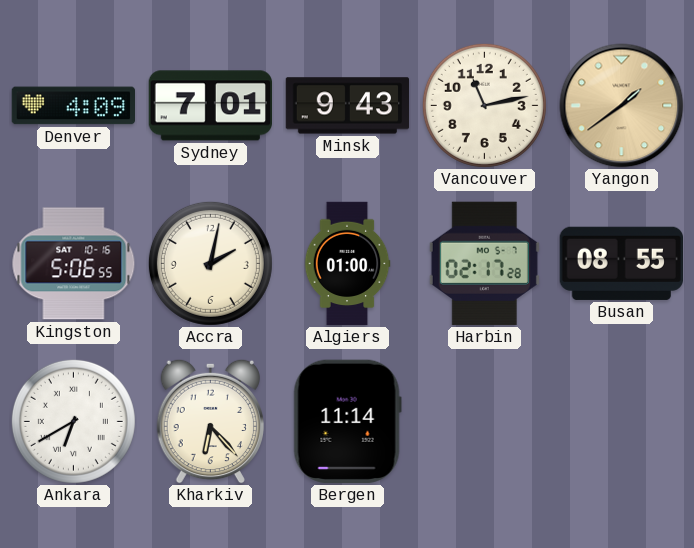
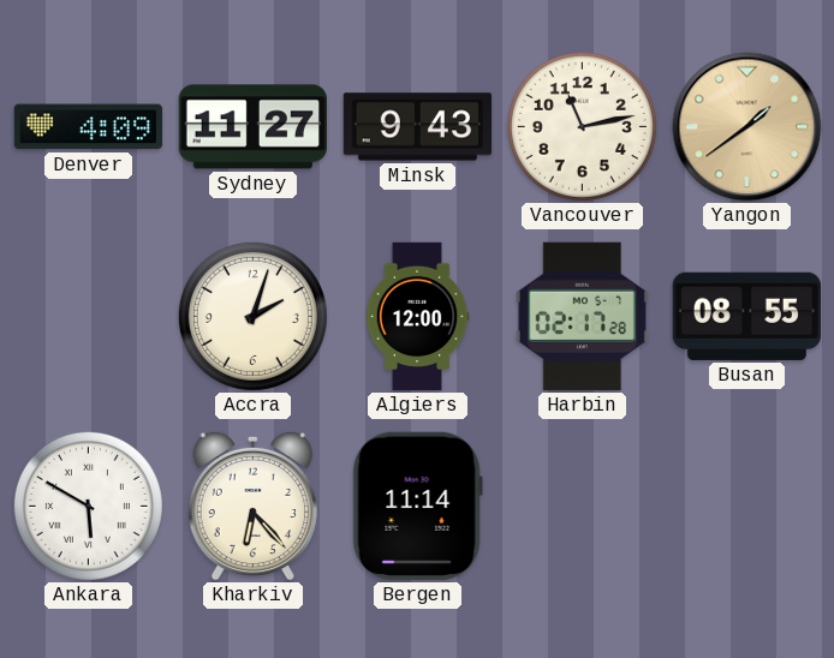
Sydney: 7:01 -> 11:27 (252, 127)
Kingston: 5:06 -> none (74, 264)
Accra: 2:02 -> 2:03 (252, 316)
Algiers: 01:00 -> 12:00 (417, 317)
Ankara: 6:40 -> 5:50 (88, 506)
